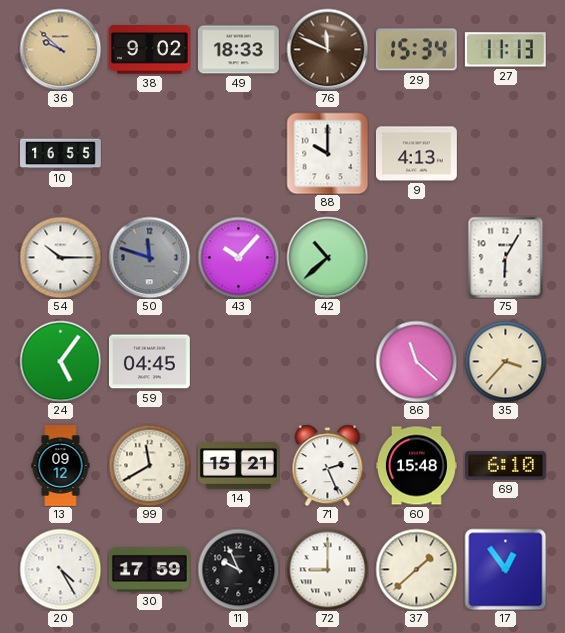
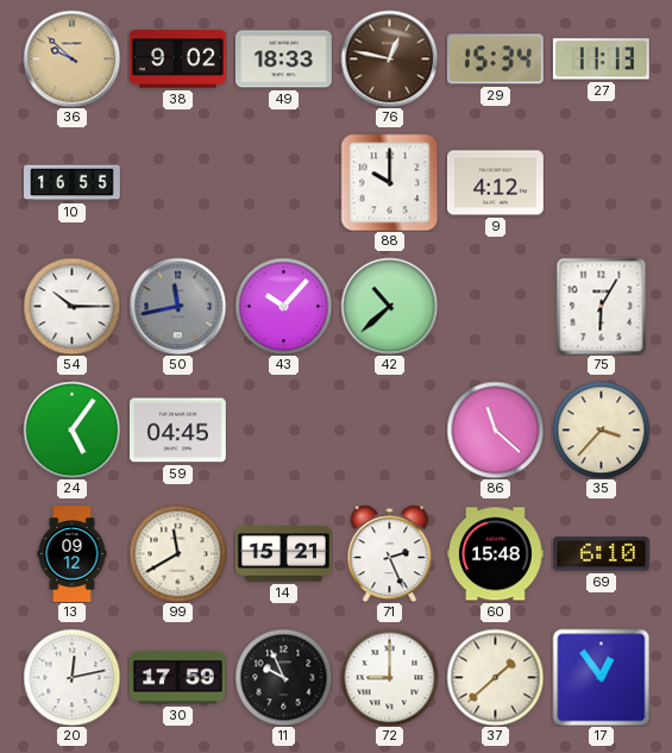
76: 11:49 -> 12:47 (389, 58)
9: 4:13 -> 4:12 (495, 183)
50: 11:48 -> 11:43 (177, 306)
20: 4:25 -> 12:13 (71, 677)
